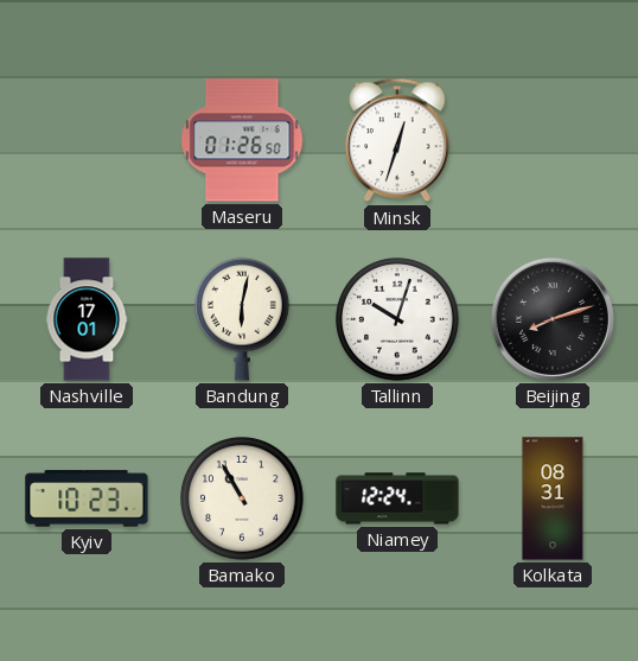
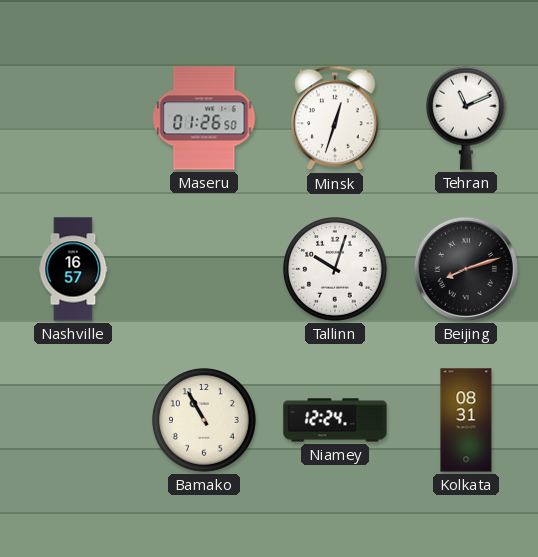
Tehran: none -> 11:11 (467, 118)
Nashville: 17:01 -> 16:57 (73, 269)
Bandung: 6:02 -> none (243, 319)
Kyiv: 10:23 -> none (87, 498)
